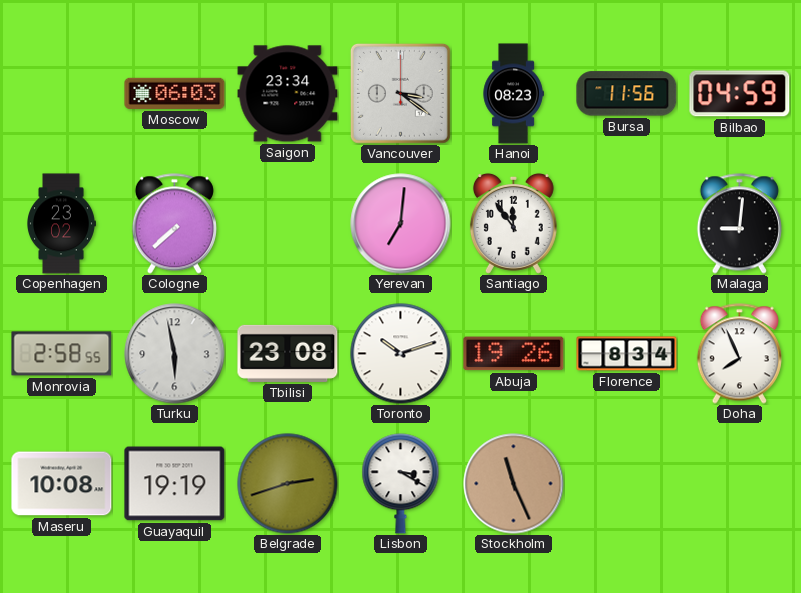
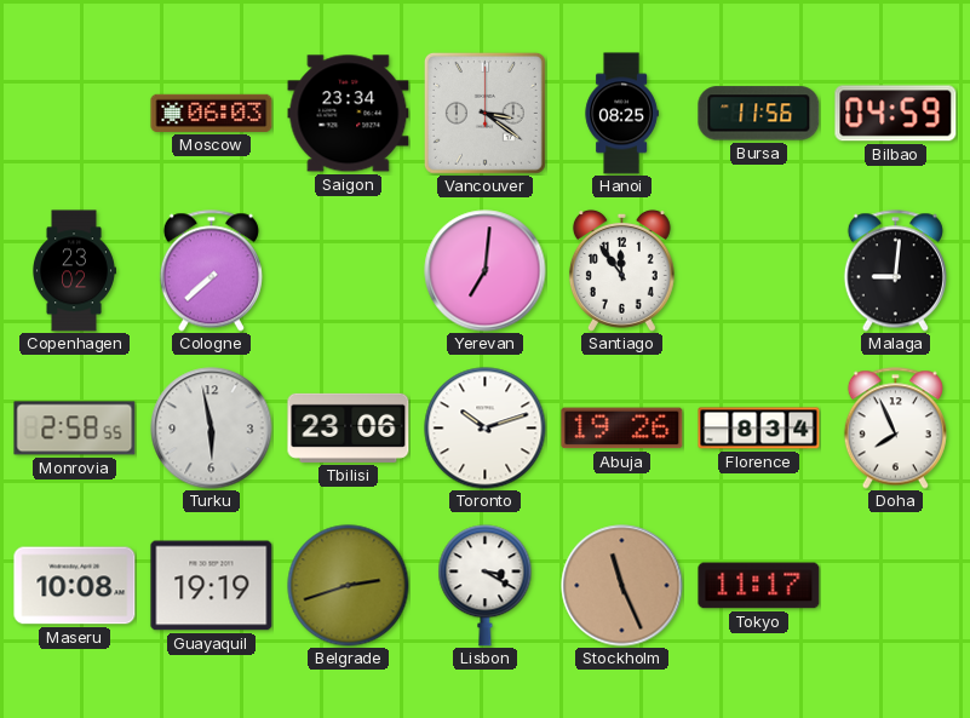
Hanoi: 08:23 -> 08:25 (621, 114)
Tbilisi: 23:08 -> 23:06 (349, 427)
Tokyo: none -> 11:17 (759, 586)
